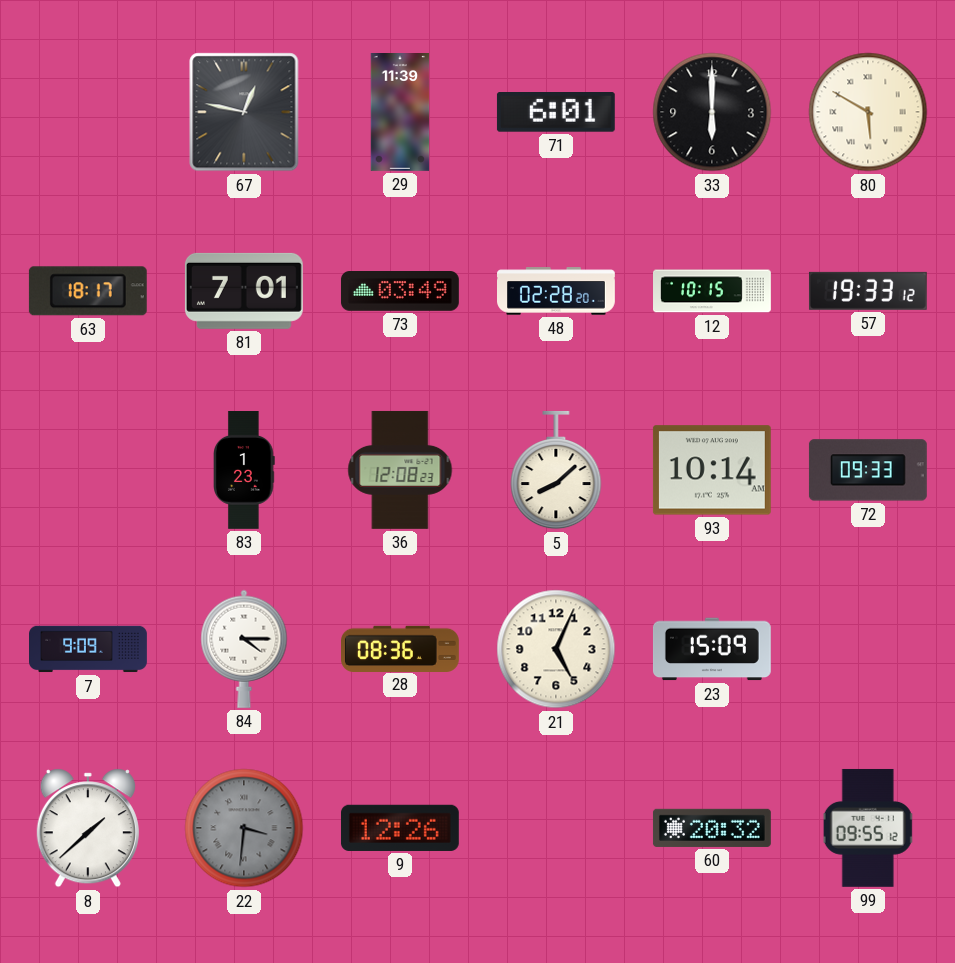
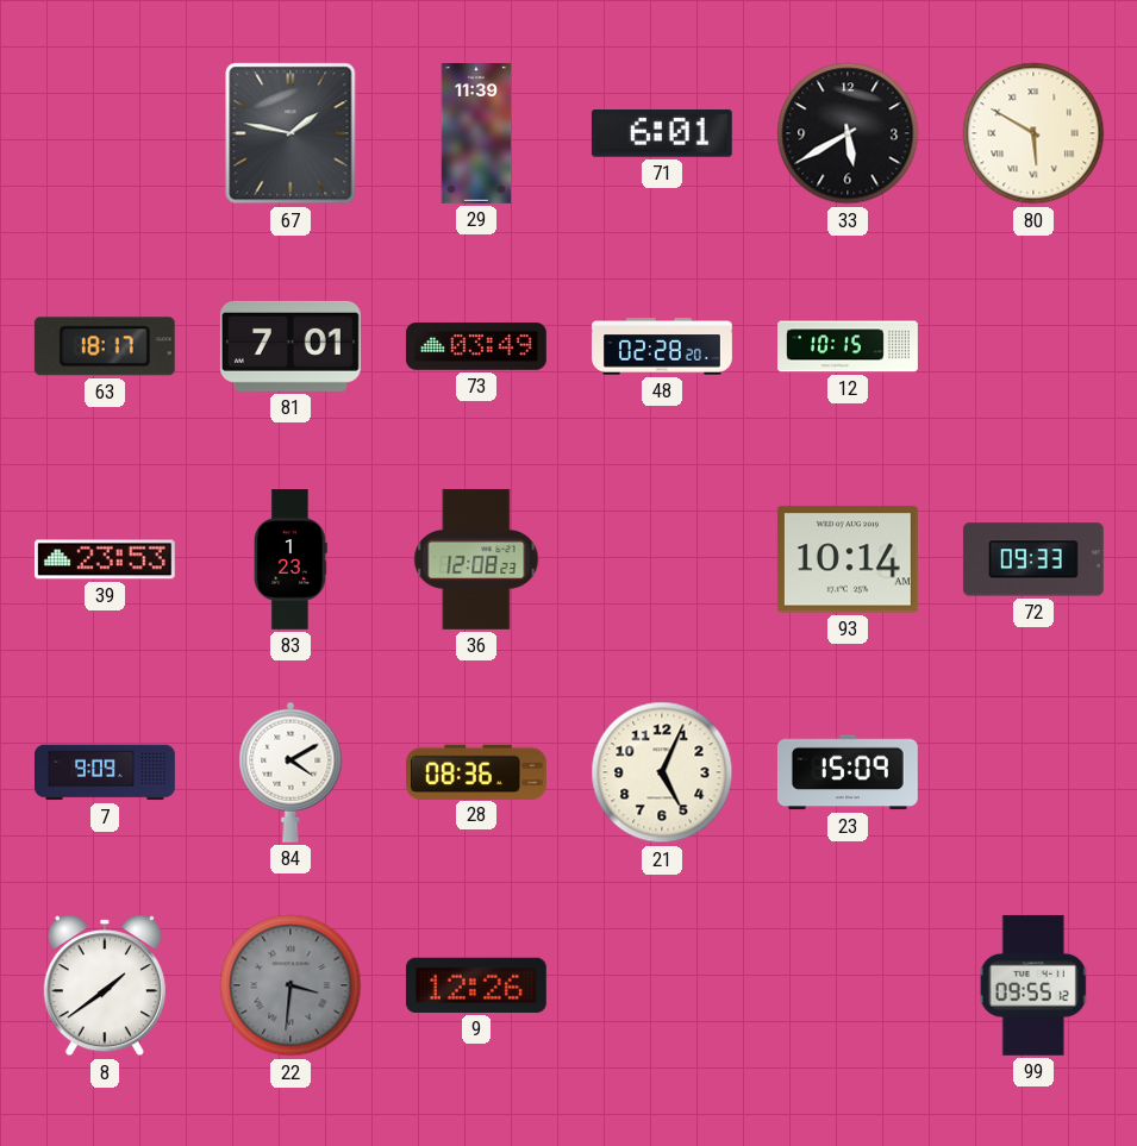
67: 12:47 -> 1:47 (291, 133)
33: 6:00 -> 5:40 (848, 133)
57: 19:33 -> none (868, 291)
39: none -> 23:53 (105, 559)
5: 8:08 -> none (556, 470)
84: 4:15 -> 4:10 (291, 772)
8: 1:38 -> 1:39 (105, 985)
60: 20:32 -> none (712, 828)
